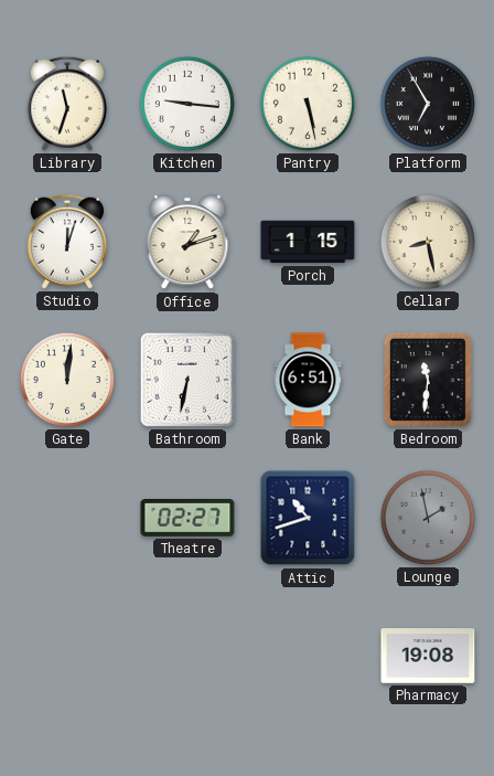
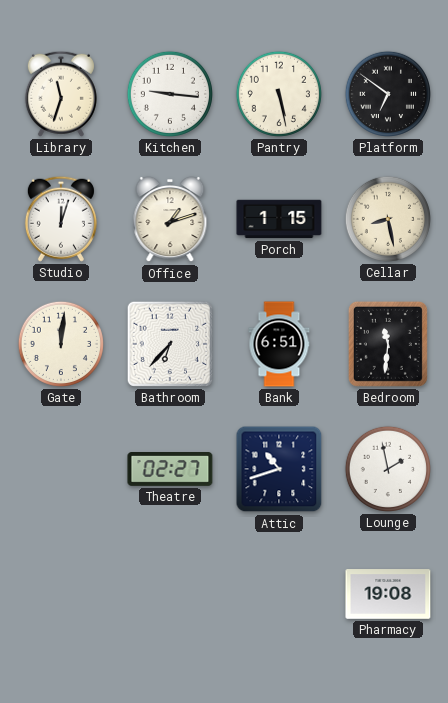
Platform: 6:55 -> 6:51 (388, 94)
Bathroom: 6:32 -> 6:37 (170, 344)
Lounge dial: grey -> white (388, 469)
